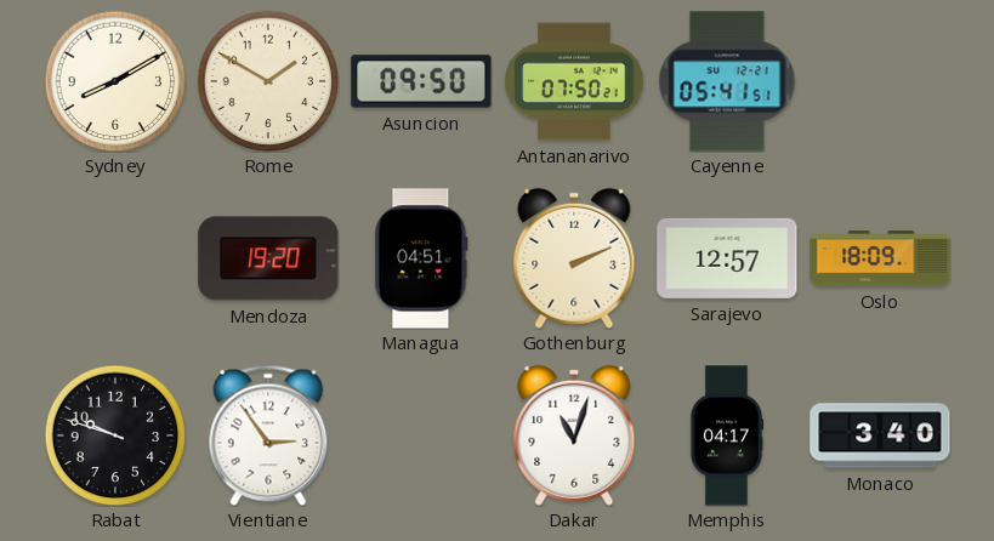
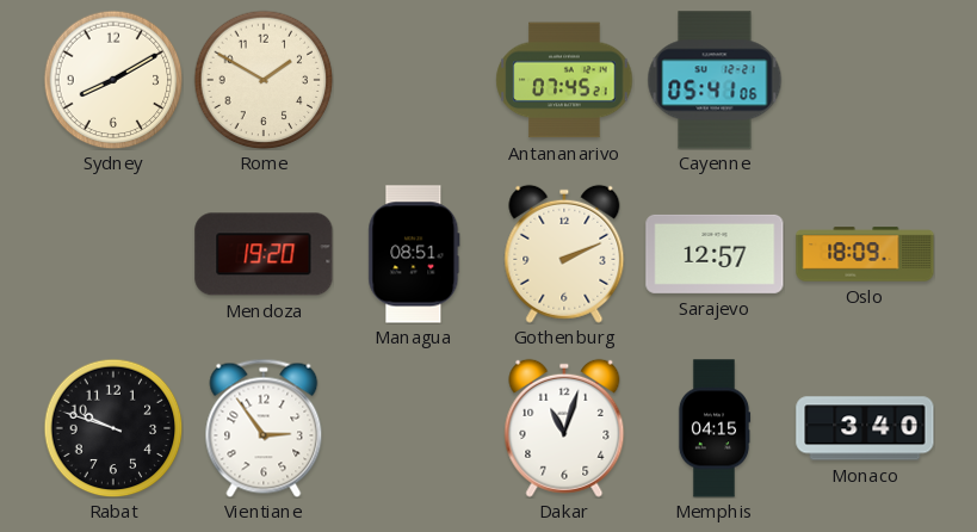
Asuncion: 09:50 -> none (421, 81)
Antananarivo: 07:50 -> 07:45 (564, 80)
Cayenne: 05:41:51 -> 05:41:06 (715, 80)
Managua: 04:51 -> 08:51 (414, 254)
Memphis: 04:17 -> 04:15 (715, 428)
